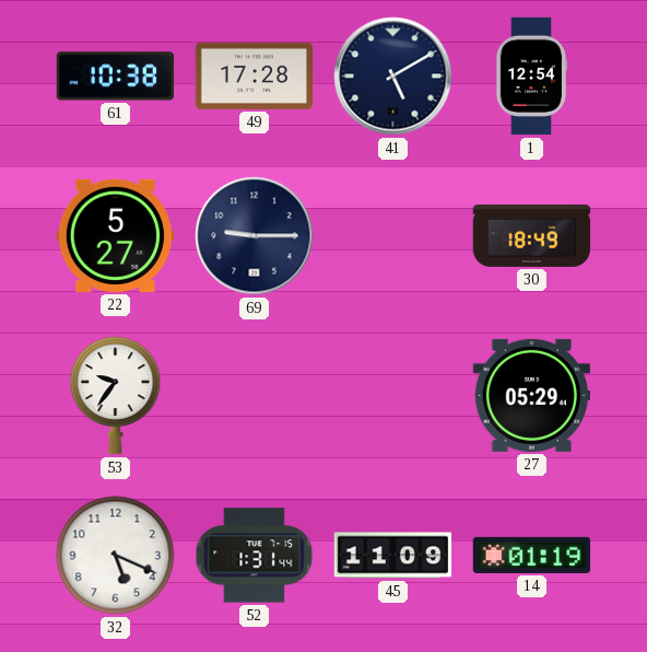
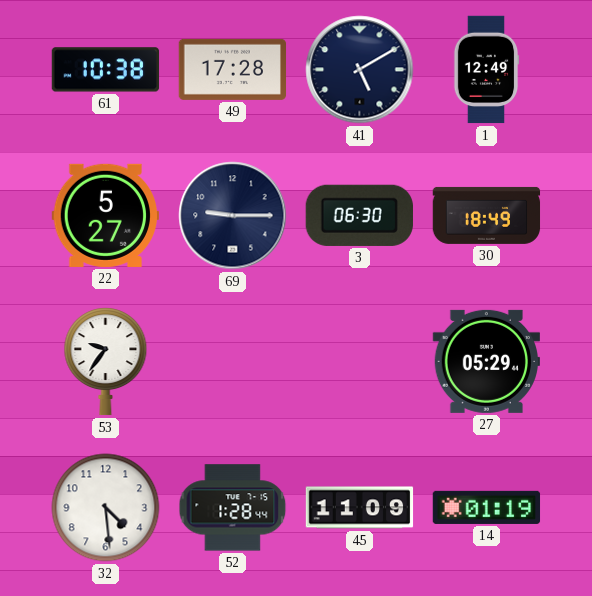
1: 12:54 -> 12:49 (486, 70)
3: none -> 06:30 (359, 215)
32: 5:19 -> 4:29 (106, 508)
52: 1:31 -> 1:28 (233, 508)
